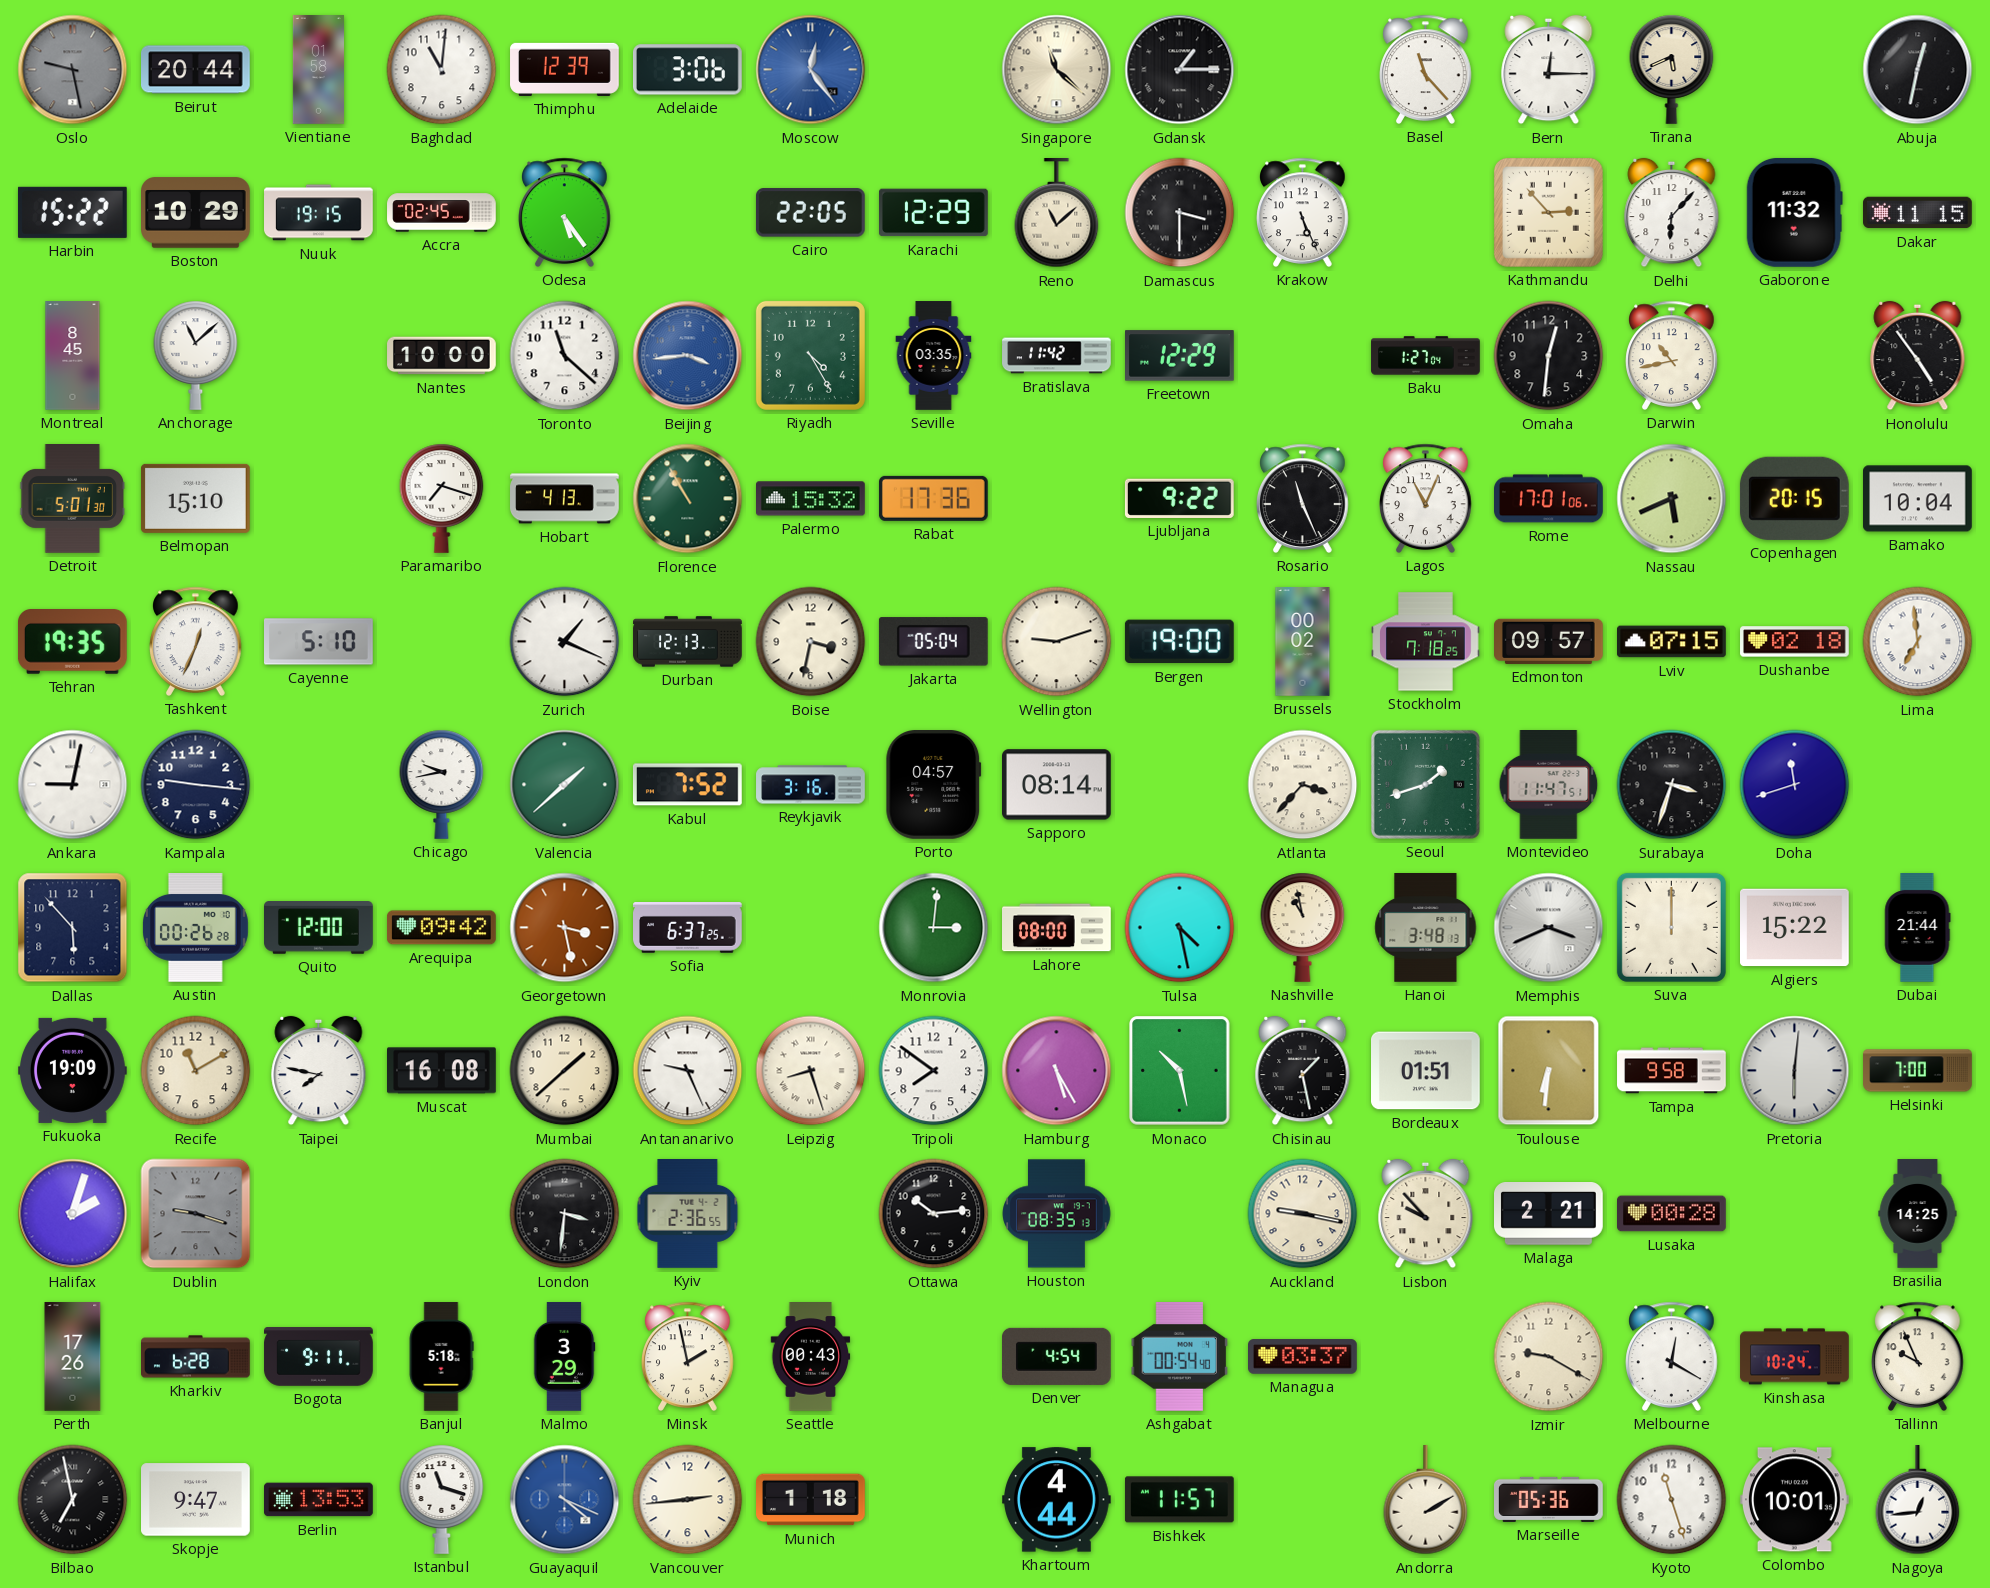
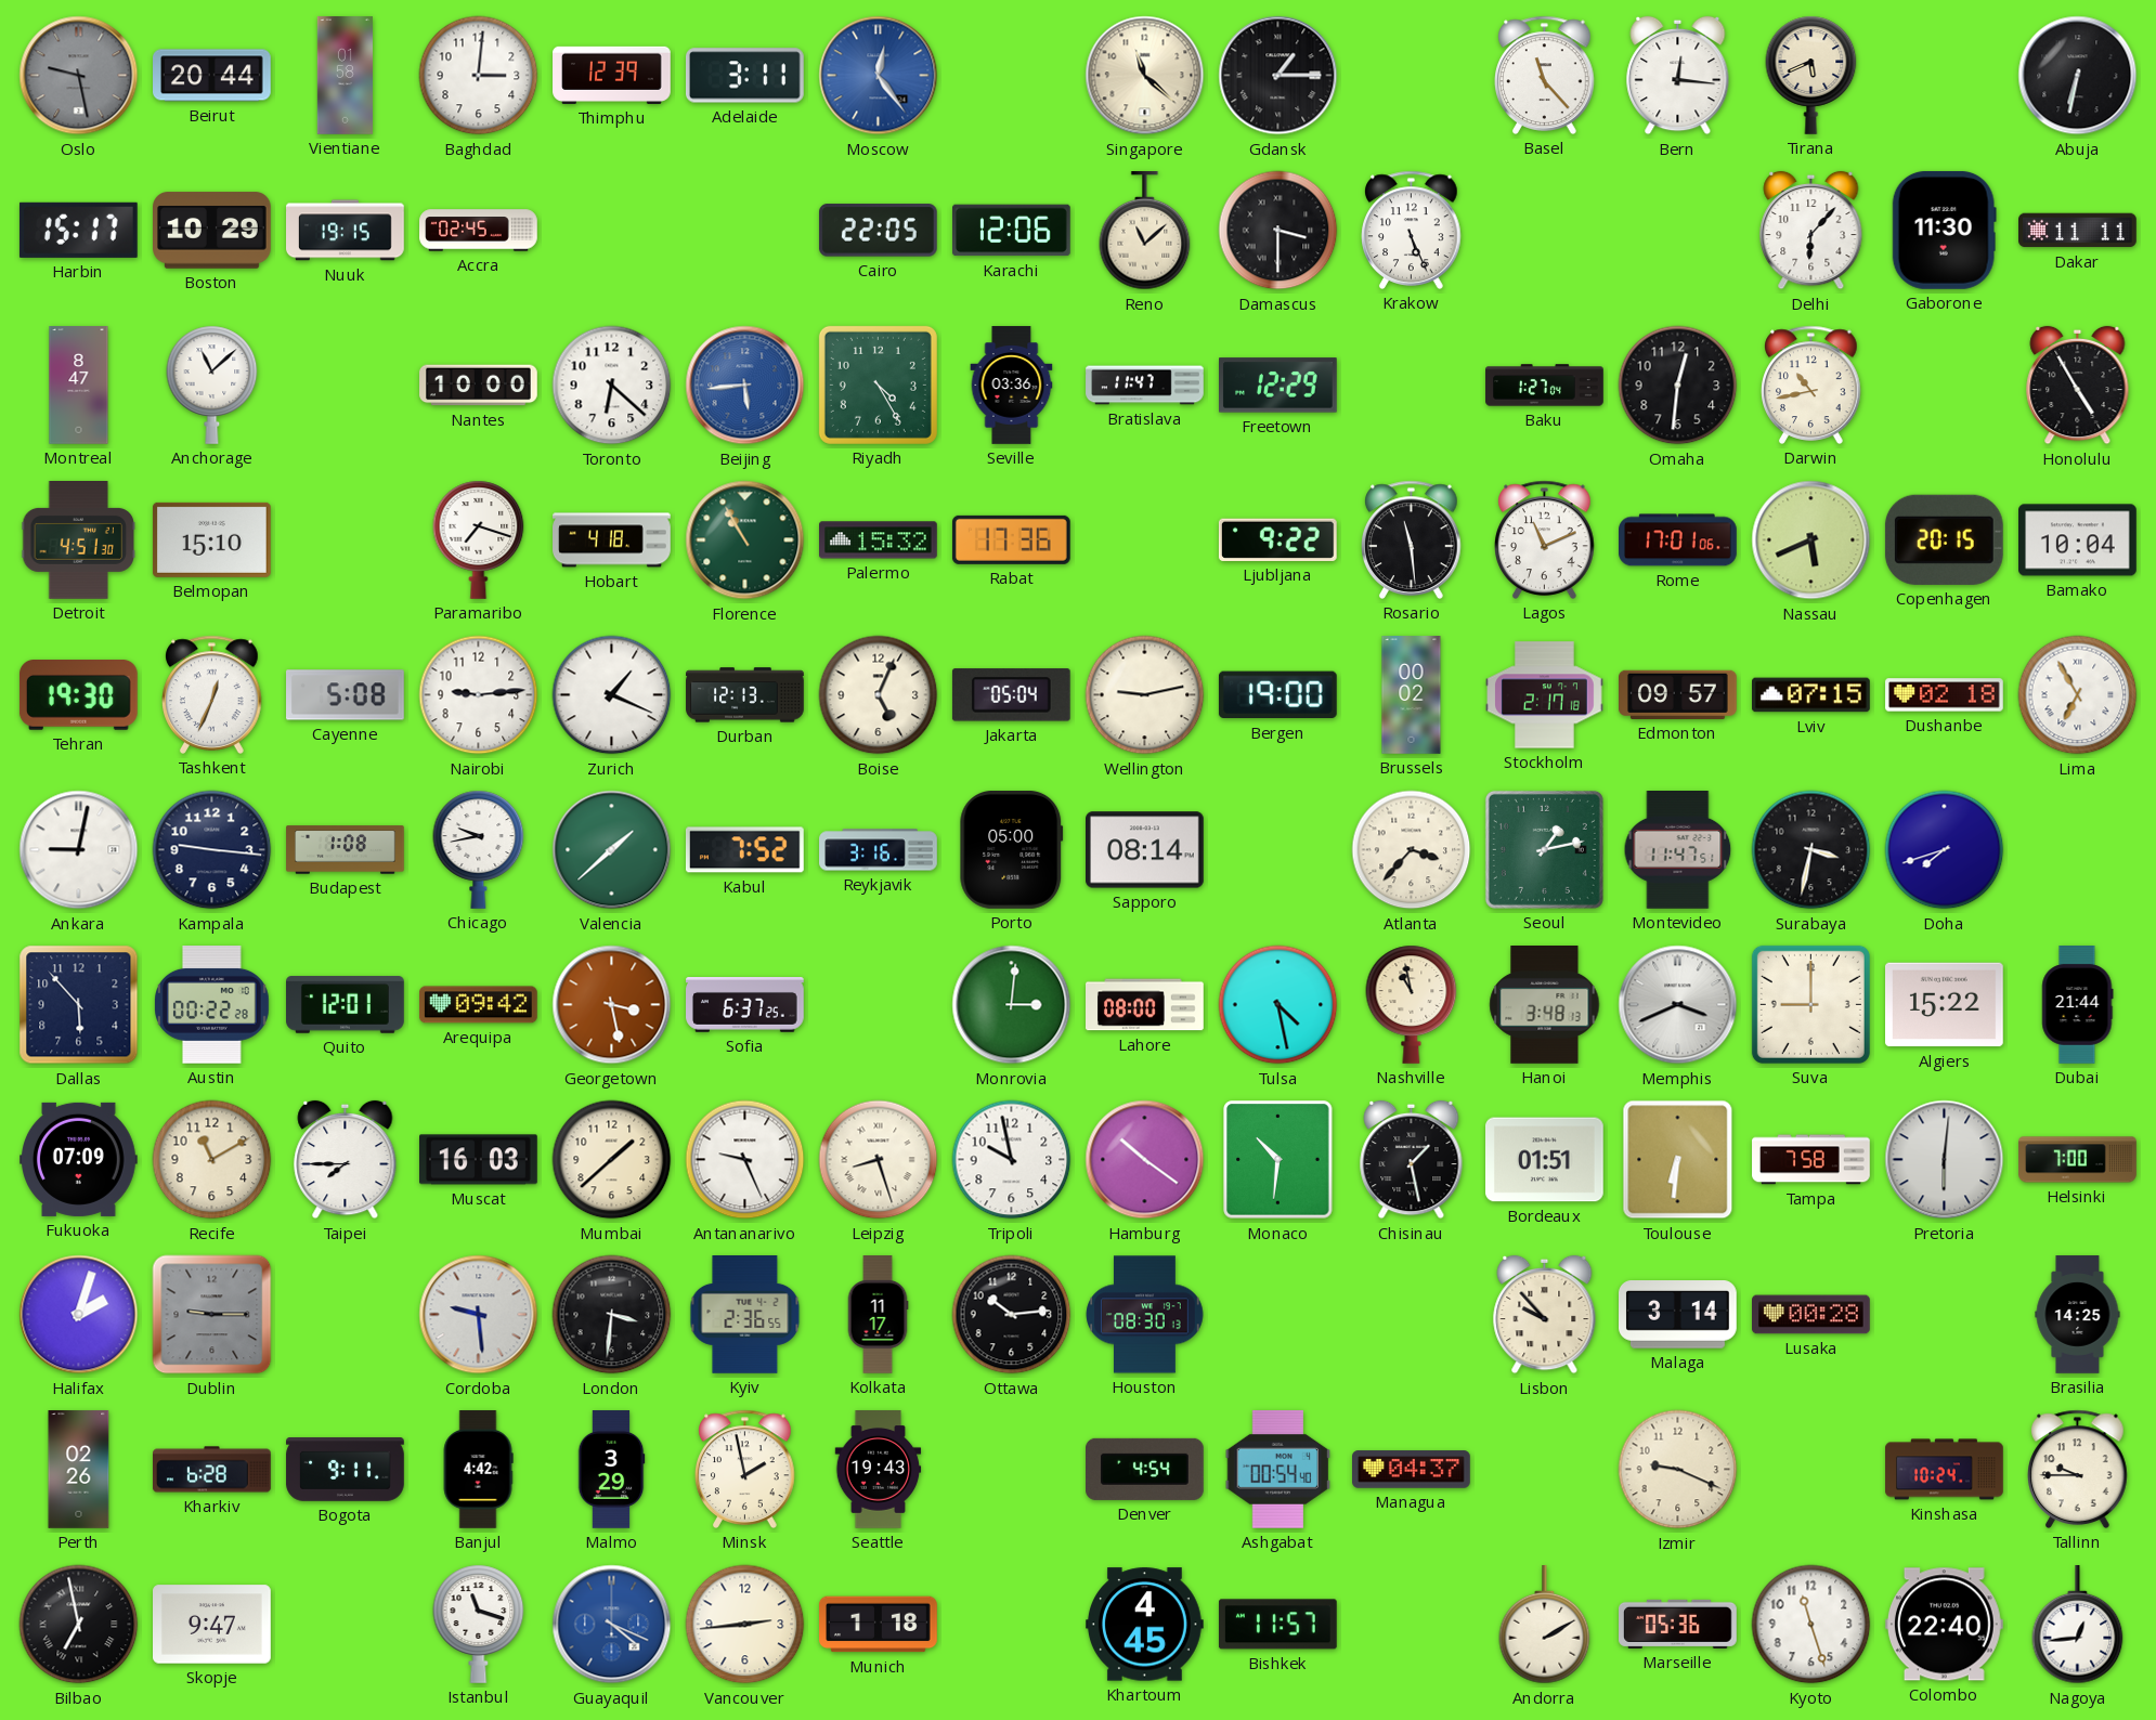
Baghdad: 11:01 -> 3:01 (479, 76)
Adelaide: 3:06 -> 3:11 (745, 76)
Bern: 12:15 -> 12:16 (1678, 76)
Abuja: 12:32 -> 6:32 (2078, 76)
Harbin: 15:22 -> 15:17 (78, 230)
Odesa: 5:24 -> none (565, 212)
Karachi: 12:29 -> 12:06 (1012, 231)
Kathmandu: 2:53 -> none (1548, 212)
Gaborone: 11:32 -> 11:30 (1944, 230)
Dakar: 11:15 -> 11:11 (2078, 231)
Montreal: 8:45 -> 8:47 (79, 386)
Toronto: 11:22 -> 6:22 (612, 386)
Beijing: 3:44 -> 5:44 (745, 386)
Seville: 03:35 -> 03:36 (1012, 386)
Bratislava: 11:42 -> 11:47 (1145, 386)
Honolulu: 4:54 -> 4:55 (2078, 386)
Detroit: 5:01 -> 4:51 (79, 540)
Hobart: 4:13 -> 4:18 (612, 540)
Rosario: 11:26 -> 11:29 (1412, 539)
Lagos: 11:04 -> 11:11 (1545, 539)
Tehran: 19:35 -> 19:30 (78, 695)
Cayenne: 5:10 -> 5:08 (346, 695)
Nairobi: none -> 9:14 (479, 695)
Boise: 3:32 -> 5:04 (879, 695)
Wellington: 9:12 -> 9:13 (1145, 695)
Stockholm: 7:18 -> 2:17 (1545, 695)
Lima: 6:59 -> 6:55 (2078, 695)
Budapest: none -> 1:08 (346, 850)
Porto: 04:57 -> 05:00 (1012, 850)
Seoul: 1:42 -> 1:13 (1544, 849)
Surabaya: 3:33 -> 3:32 (1811, 850)
Doha: 11:42 -> 7:42 (1945, 850)
Austin: 00:26 -> 00:22 (212, 1005)
Quito: 12:00 -> 12:01 (346, 1005)
Suva: 12:00 -> 9:00 (1810, 1004)
Fukuoka: 19:09 -> 07:09 (79, 1159)
Taipei: 7:47 -> 7:45 (346, 1160)
Muscat: 16:08 -> 16:03 (479, 1160)
Tripoli: 7:51 -> 9:58 (1012, 1160)
Hamburg: 5:25 -> 10:21 (1145, 1160)
Monaco: 10:28 -> 10:31 (1278, 1160)
Tampa: 9:58 -> 7:58 (1811, 1160)
Dublin: 9:18 -> 9:15 (212, 1315)
Cordoba: none -> 9:29 (479, 1315)
Kolkata: none -> 11:17 (878, 1315)
Houston: 08:35 -> 08:30 (1145, 1315)
Auckland: 9:17 -> none (1303, 1214)
Malaga: 2:21 -> 3:14 (1678, 1315)
Perth: 17:26 -> 02:26 (79, 1470)
Banjul: 5:18 -> 4:42 (478, 1470)
Seattle: 00:43 -> 19:43 (879, 1470)
Managua: 03:37 -> 04:37 (1412, 1470)
Izmir: 9:20 -> 9:19 (1678, 1470)
Melbourne: 12:20 -> none (1672, 1356)
Tallinn: 9:56 -> 9:45 (2078, 1469)
Berlin: 13:53 -> none (319, 1500)
Khartoum: 4:44 -> 4:45 (1145, 1625)
Colombo: 10:01 -> 22:40 (1944, 1625)
